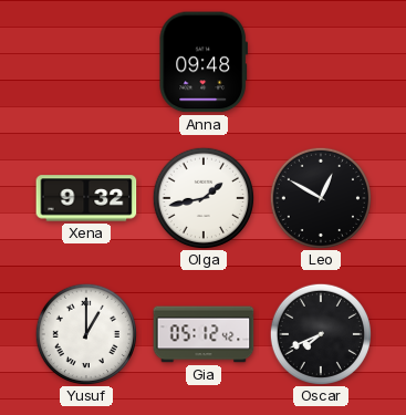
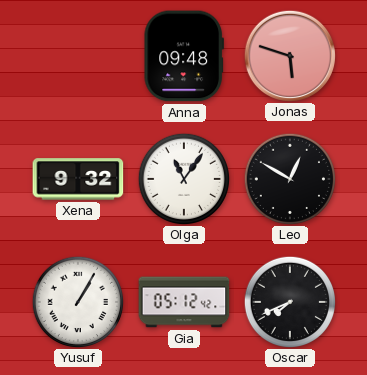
Jonas: none -> 5:48 (289, 55)
Olga: 1:43 -> 11:06 (183, 178)
Yusuf: 1:00 -> 1:05 (77, 301)
